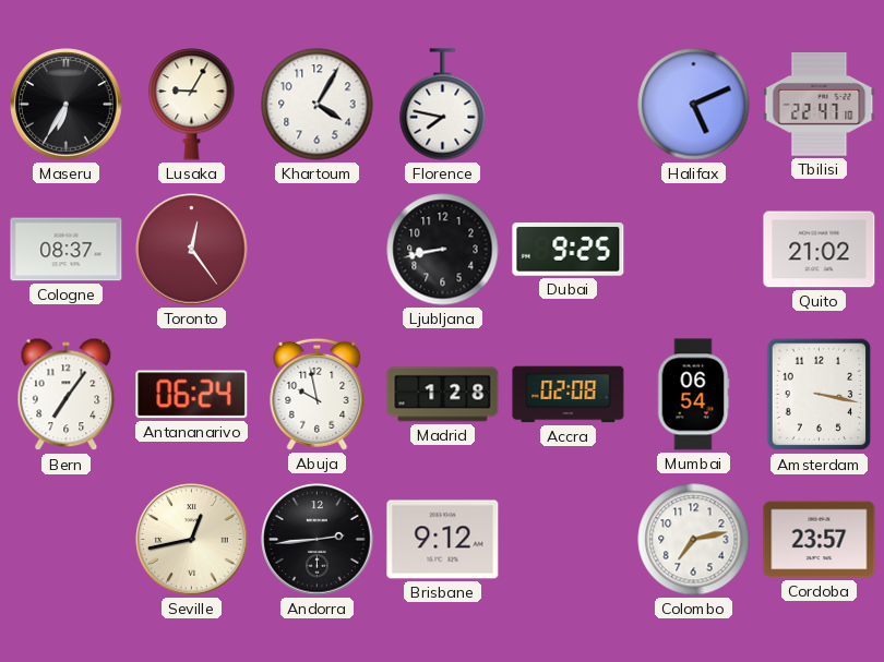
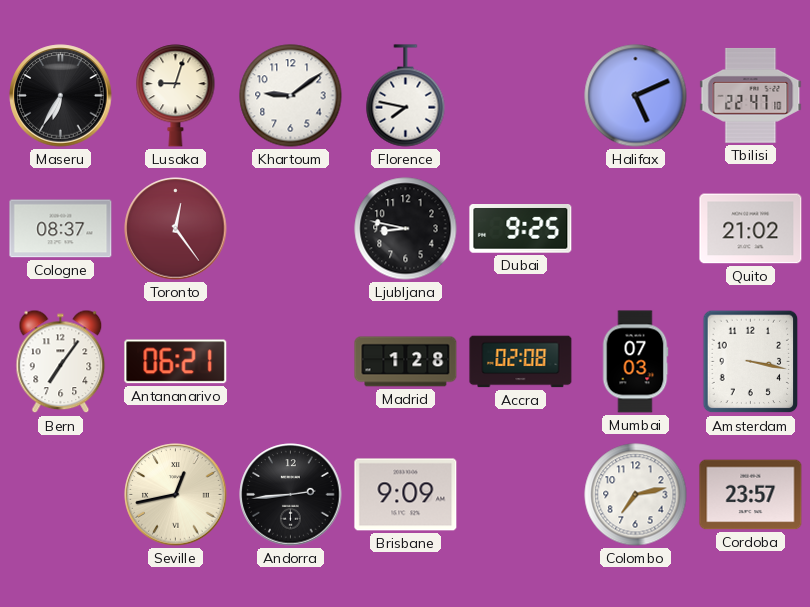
Lusaka: 9:05 -> 9:03 (176, 96)
Khartoum: 4:05 -> 9:09 (291, 96)
Ljubljana: 8:43 -> 8:47 (406, 229)
Antananarivo: 06:24 -> 06:21 (176, 362)
Abuja: 9:58 -> none (318, 394)
Mumbai: 06:54 -> 07:03 (635, 362)
Brisbane: 9:12 -> 9:09 (406, 495)
